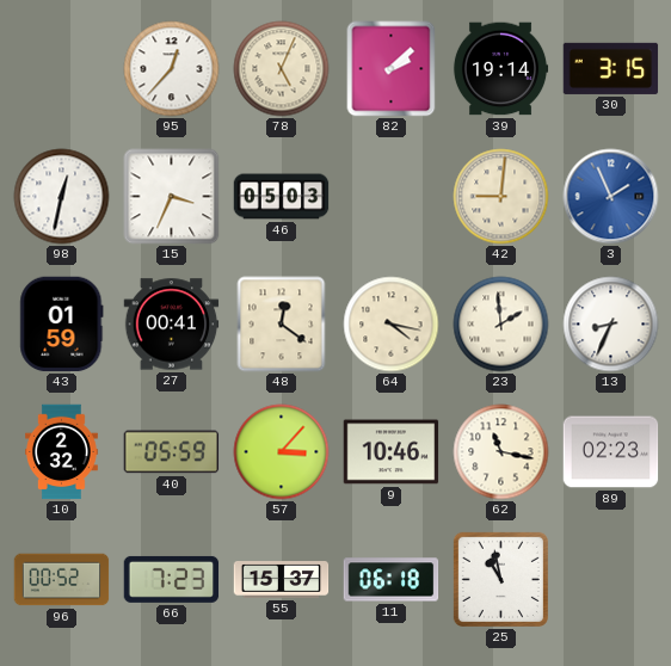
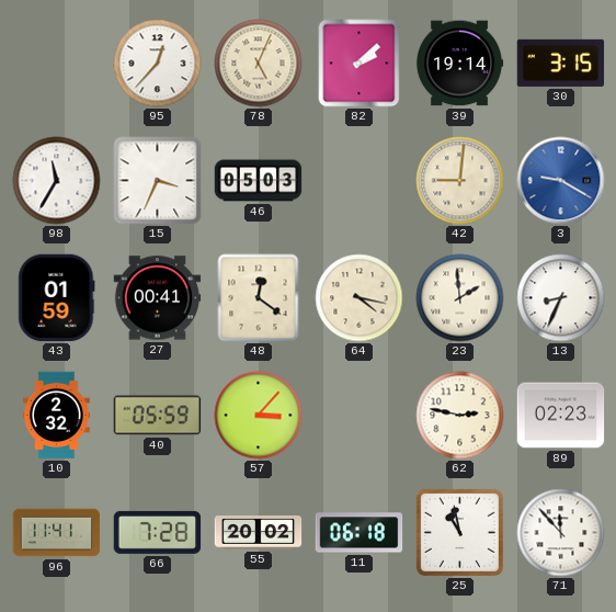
98: 12:32 -> 11:35 (57, 181)
3: 1:56 -> 9:20 (561, 181)
9: 10:46 -> none (392, 452)
62: 11:17 -> 2:47 (460, 416)
96: 00:52 -> 11:41 (57, 533)
66: 7:23 -> 7:28 (158, 532)
55: 15:37 -> 20:02 (259, 533)
71: none -> 11:53 (561, 533)
